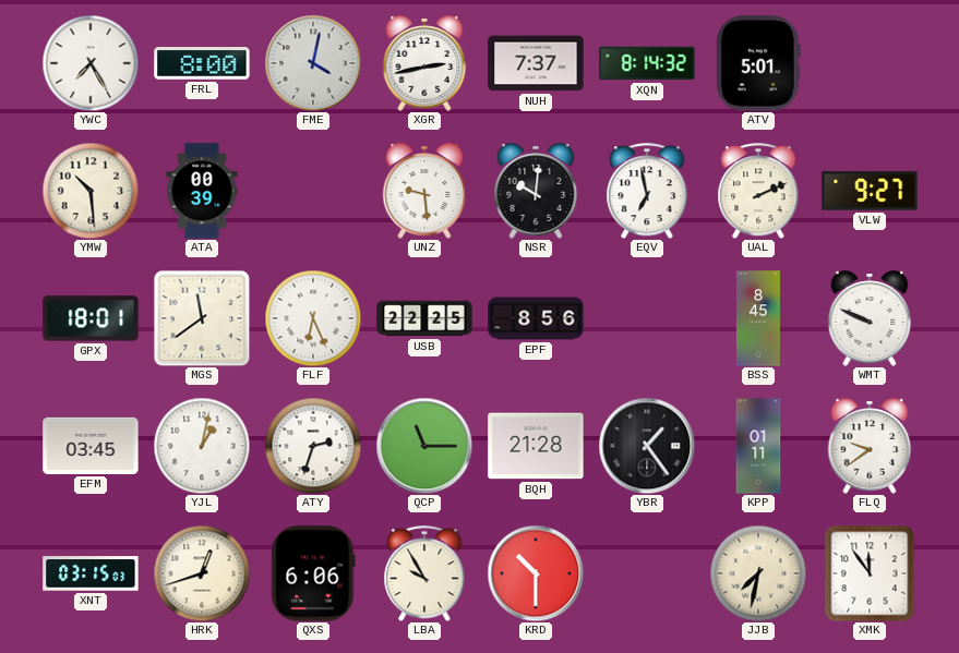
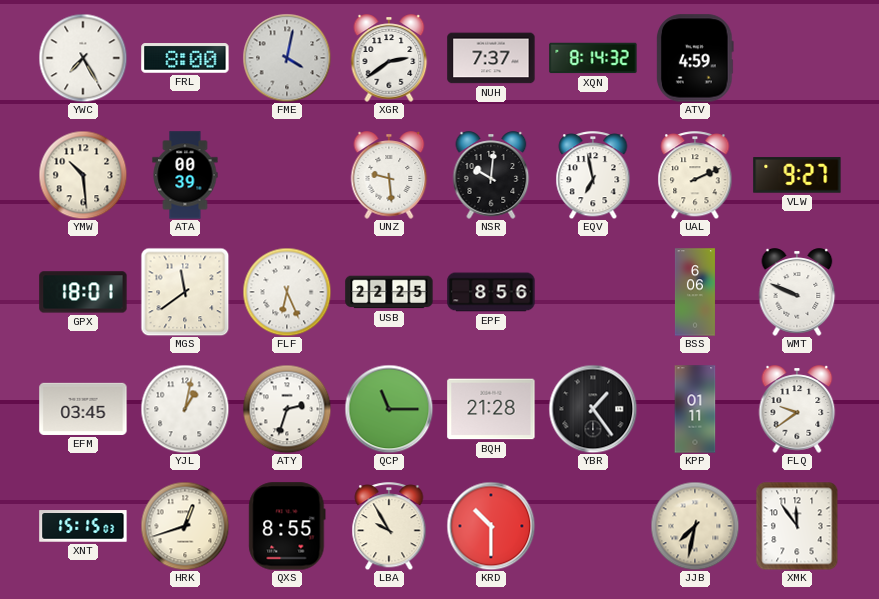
XGR: 2:43 -> 2:39 (389, 58)
ATV: 5:01 -> 4:59 (696, 58)
BSS: 8:45 -> 6:06 (695, 292)
XNT: 03:15 -> 15:15 (83, 526)
QXS: 6:06 -> 8:55 (287, 526)
